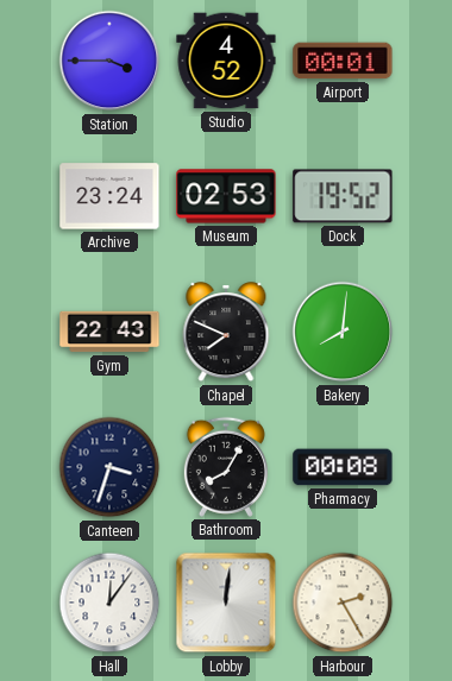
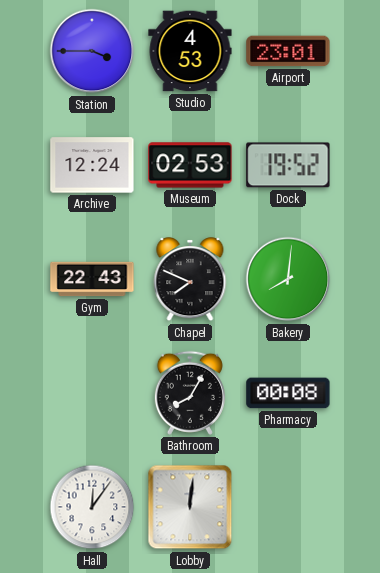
Studio: 4:52 -> 4:53 (190, 51)
Airport: 00:01 -> 23:01 (288, 51)
Archive: 23:24 -> 12:24 (92, 165)
Canteen: 3:33 -> none (109, 467)
Harbour: 2:25 -> none (343, 603)
